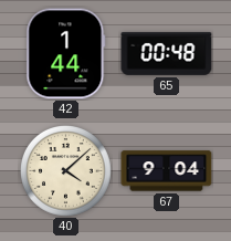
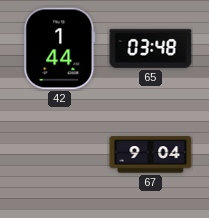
65: 00:48 -> 03:48 (151, 48)
40: 4:08 -> none (66, 171)
